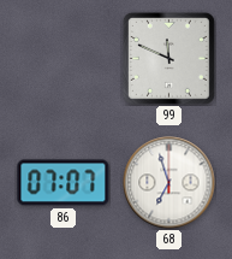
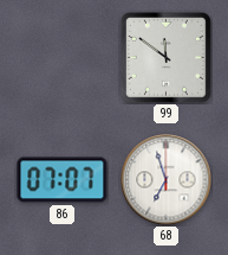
99: 11:49 -> 11:51 (165, 57)
